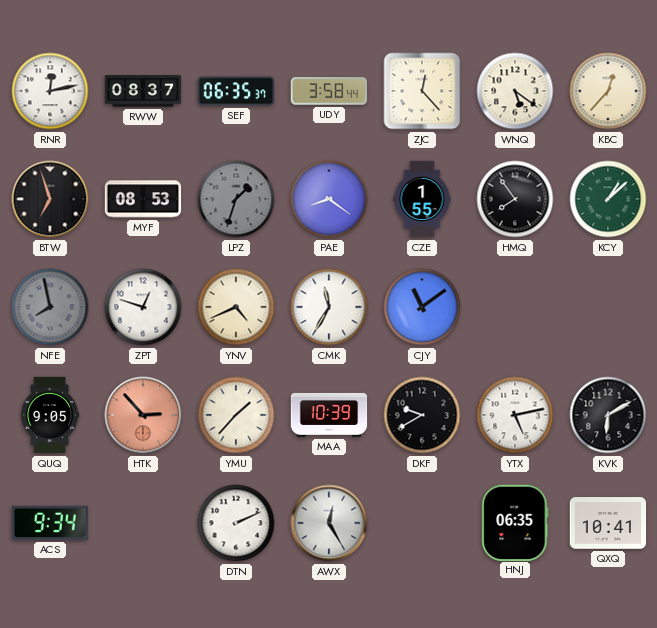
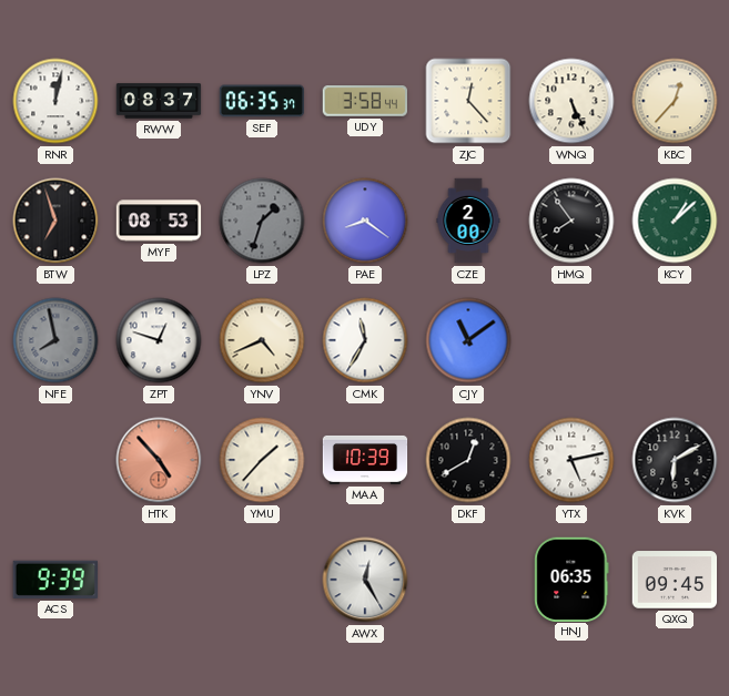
RNR: 12:13 -> 12:02 (55, 101)
WNQ: 5:21 -> 5:26 (571, 101)
CZE: 1:55 -> 2:00 (468, 221)
QUQ: 9:05 -> none (51, 415)
HTK: 2:53 -> 4:53 (159, 460)
DKF: 9:40 -> 12:40 (468, 460)
ACS: 9:34 -> 9:39 (55, 580)
DTN: 2:11 -> none (236, 523)
QXQ: 10:41 -> 09:45 (675, 580)
